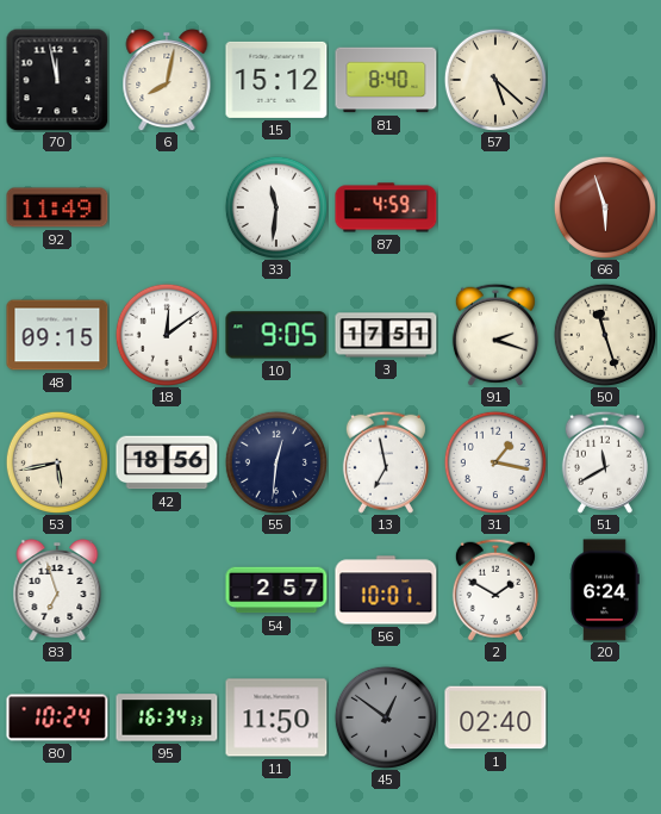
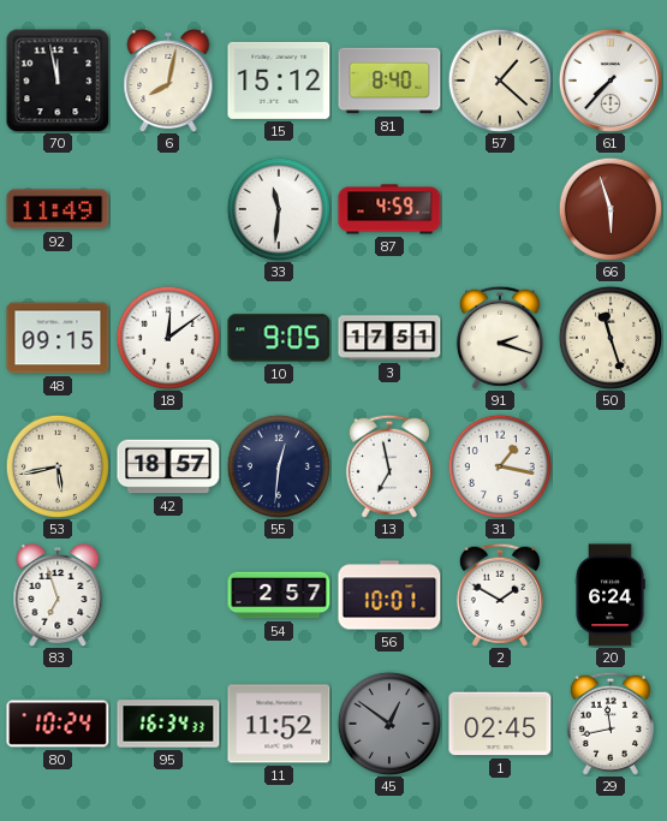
57: 5:22 -> 1:22 (499, 79)
61: none -> 7:37 (611, 81)
42: 18:56 -> 18:57 (168, 466)
51: 11:40 -> none (605, 462)
11: 11:50 -> 11:52 (279, 724)
1: 02:40 -> 02:45 (500, 724)
29: none -> 11:43 (611, 724)
